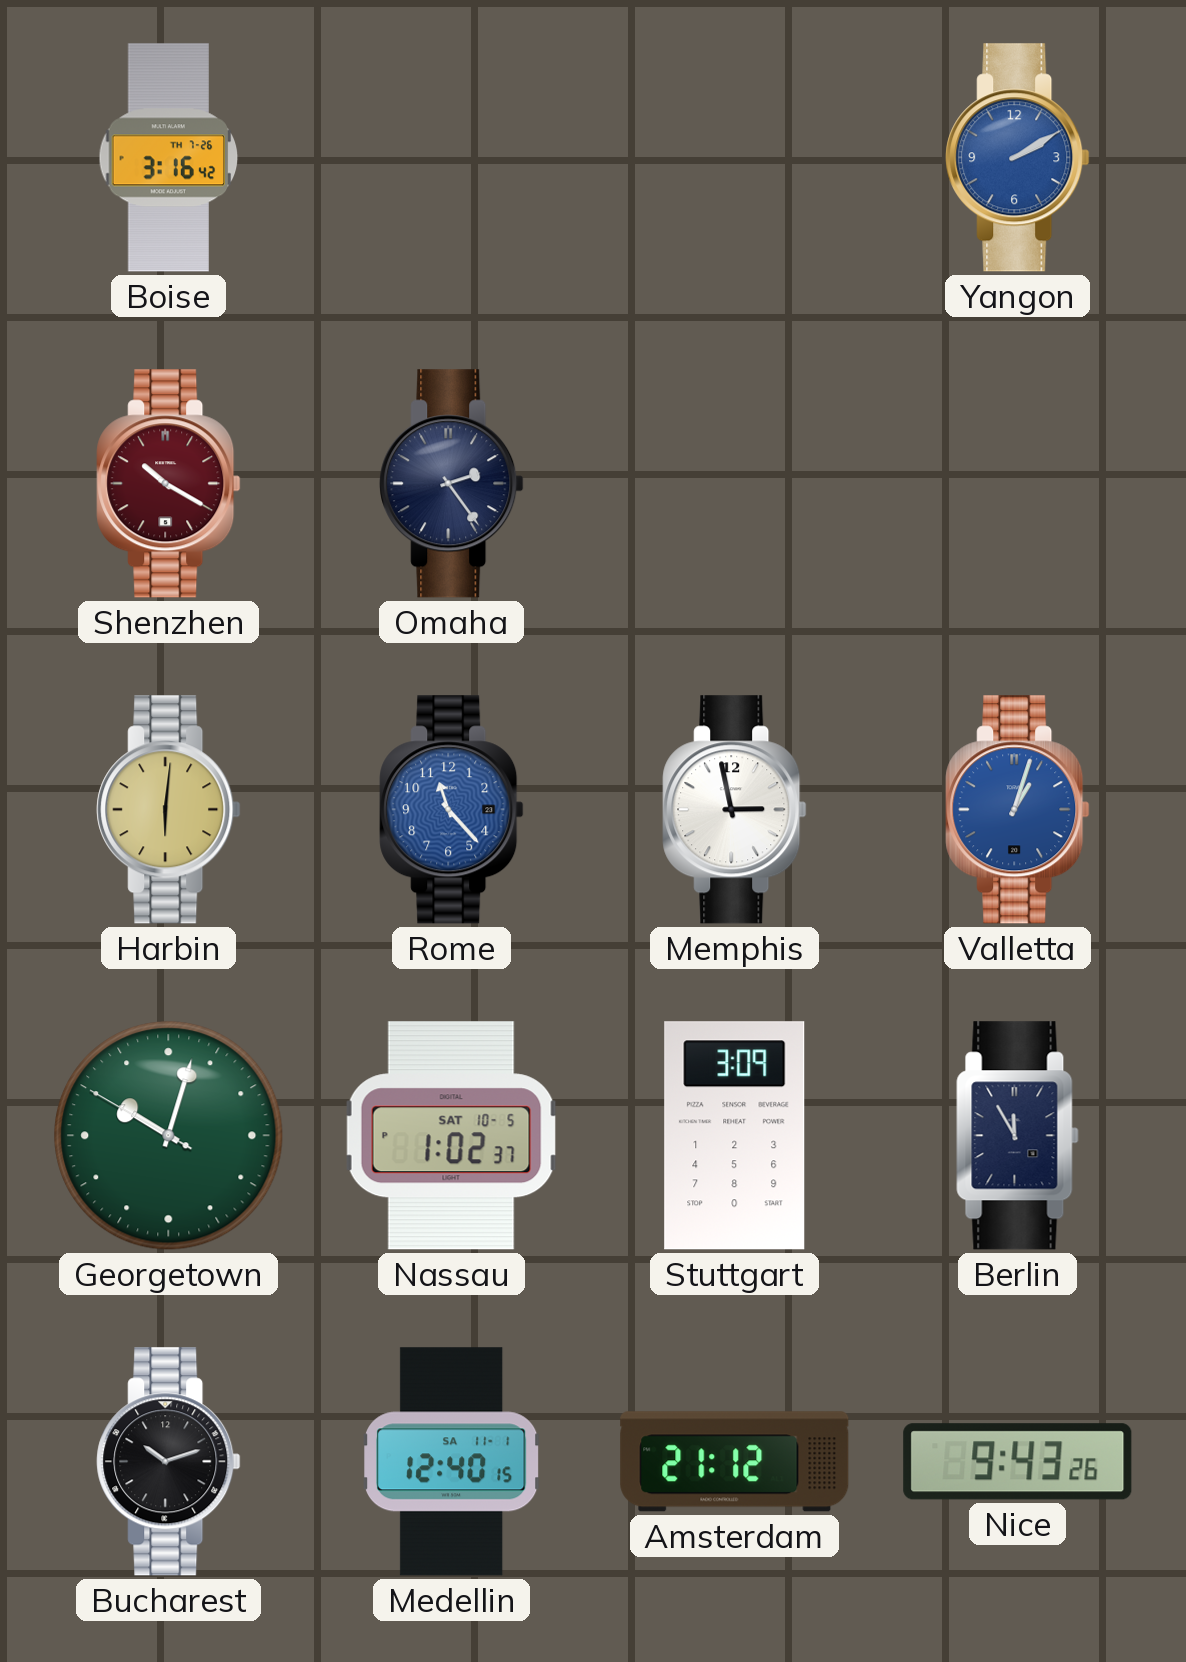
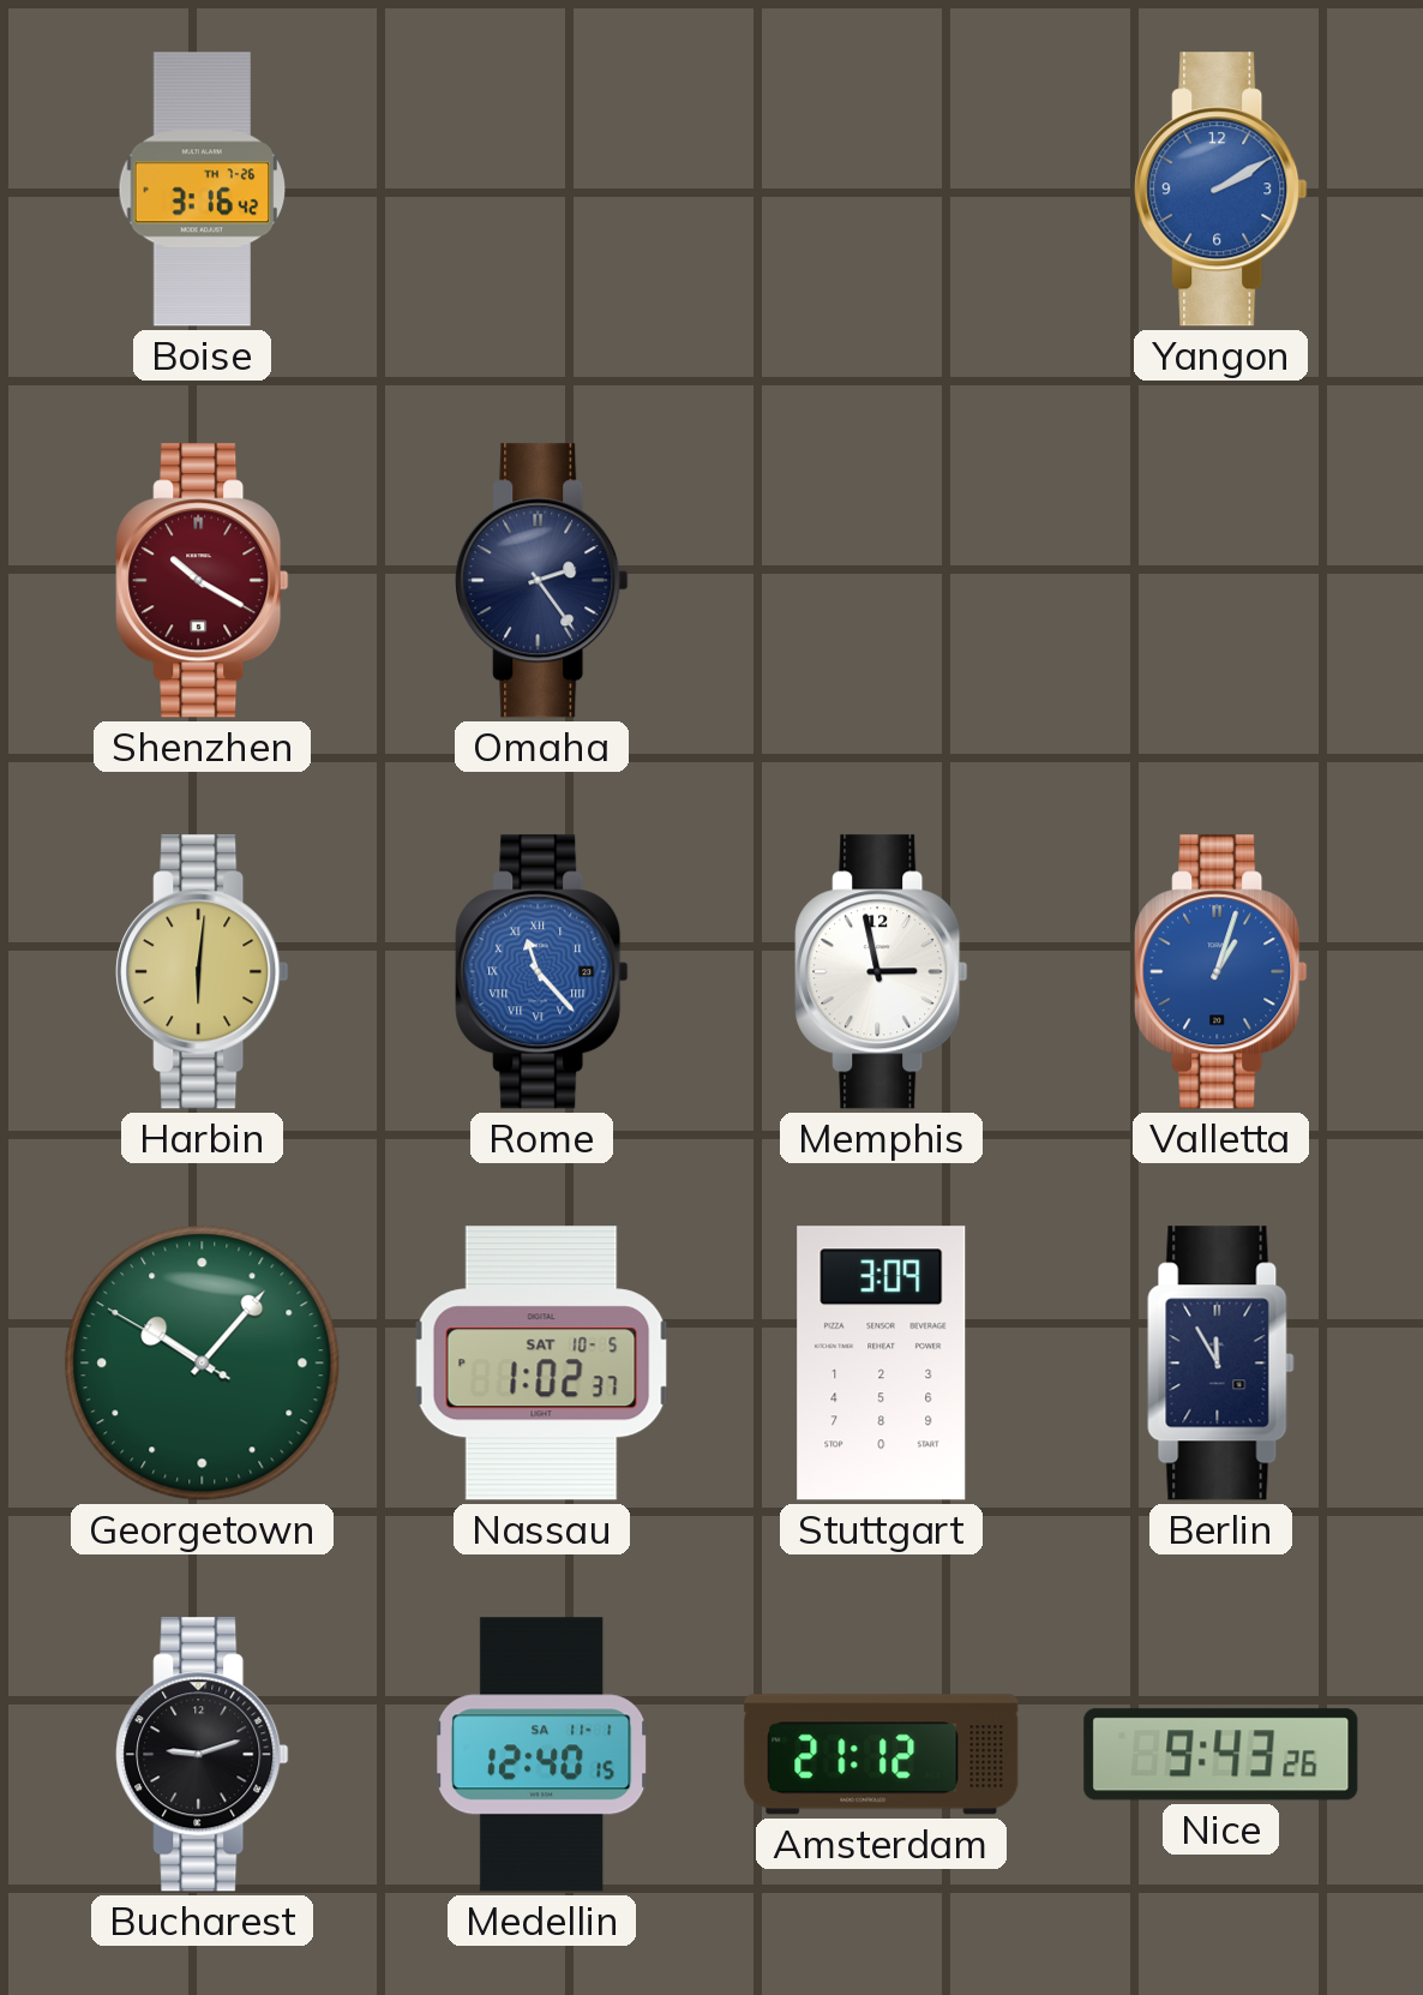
Rome numerals: Arabic -> Roman (542, 972)
Georgetown: 10:02 -> 10:06 (203, 1364)
Bucharest: 10:12 -> 9:12 (203, 1755)
